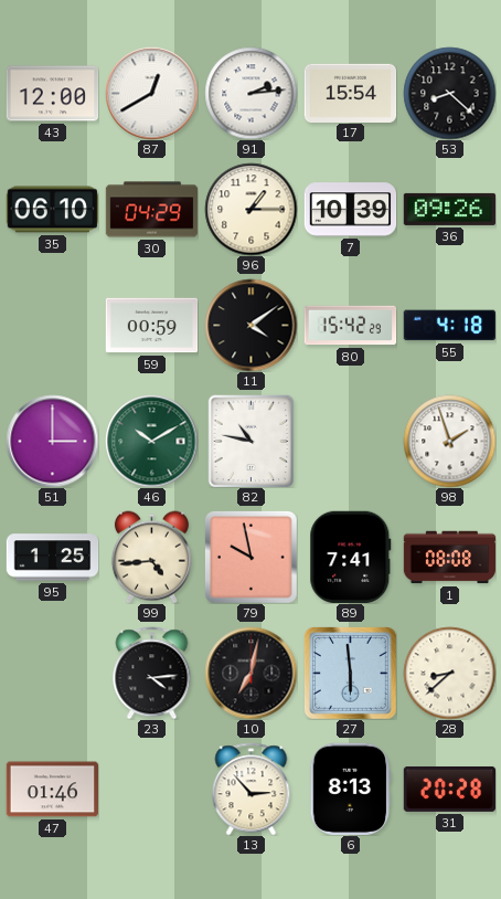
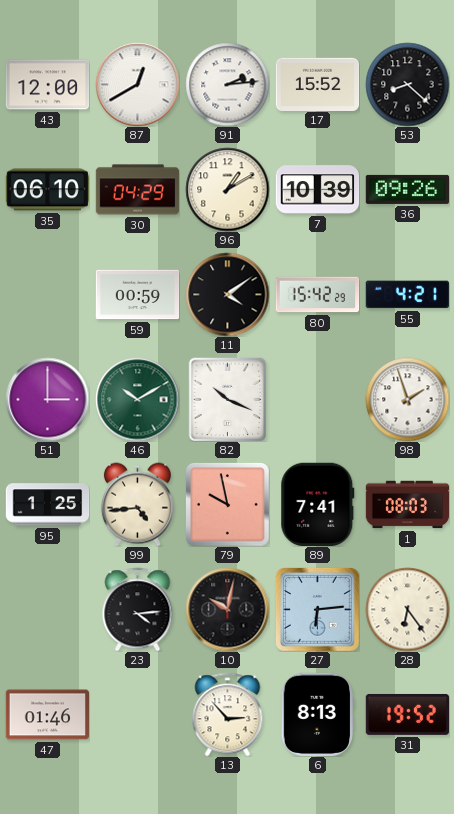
17: 15:54 -> 15:52 (317, 84)
96: 1:15 -> 1:10 (227, 189)
55: 4:18 -> 4:21 (407, 295)
82: 10:47 -> 10:19 (228, 399)
1: 08:08 -> 08:03 (407, 505)
10: 7:02 -> 10:02 (227, 609)
27: 5:59 -> 6:14 (318, 610)
28: 8:38 -> 6:24 (407, 609)
31: 20:28 -> 19:52 (407, 714)
